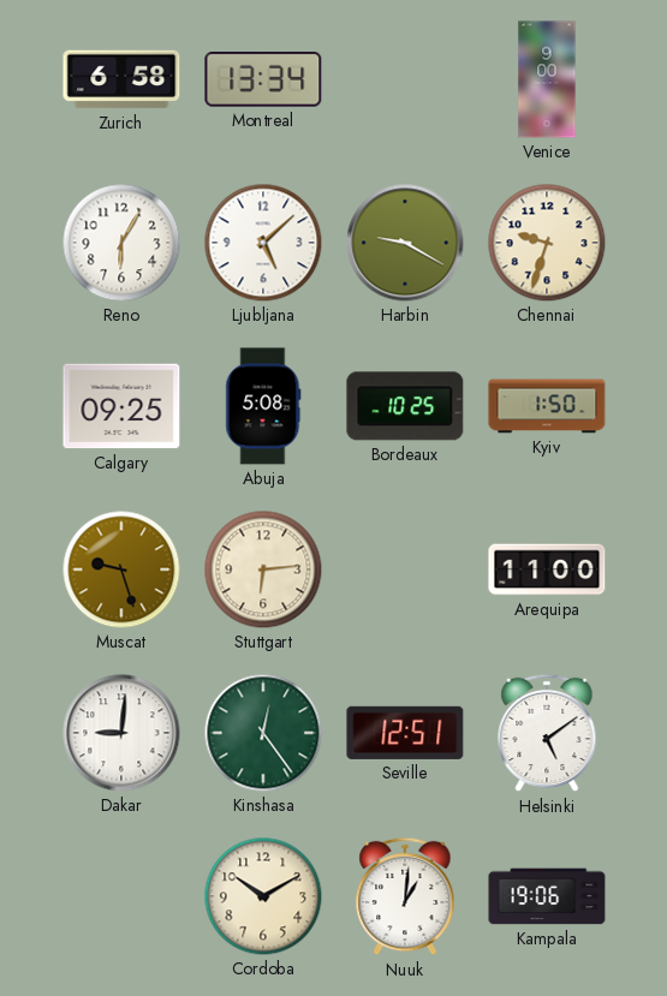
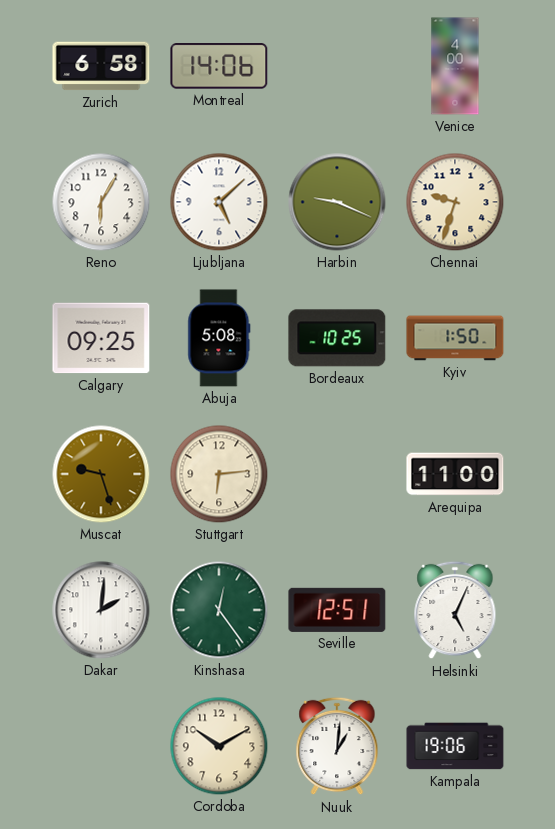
Montreal: 13:34 -> 14:06 (219, 66)
Venice: 9:00 -> 4:00 (455, 66)
Harbin: 9:20 -> 9:19 (337, 202)
Dakar: 9:01 -> 2:01 (101, 610)
Helsinki: 5:09 -> 5:04 (455, 610)
